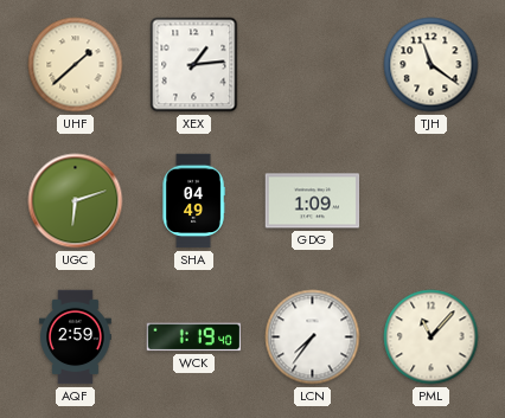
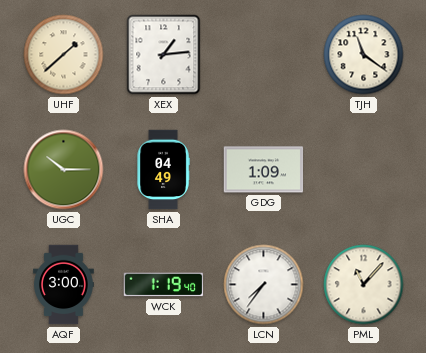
UGC: 6:12 -> 10:15 (64, 170)
AQF: 2:59 -> 3:00 (64, 285)
